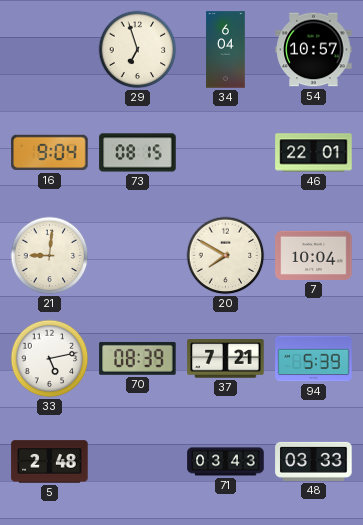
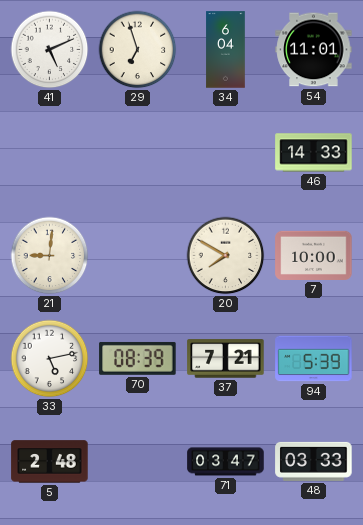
41: none -> 5:11 (50, 50)
54: 10:57 -> 11:01 (314, 50)
16: 9:04 -> none (50, 153)
73: 08:15 -> none (138, 153)
46: 22:01 -> 14:33 (314, 153)
7: 10:04 -> 10:00 (314, 255)
71: 03:43 -> 03:47 (226, 462)
